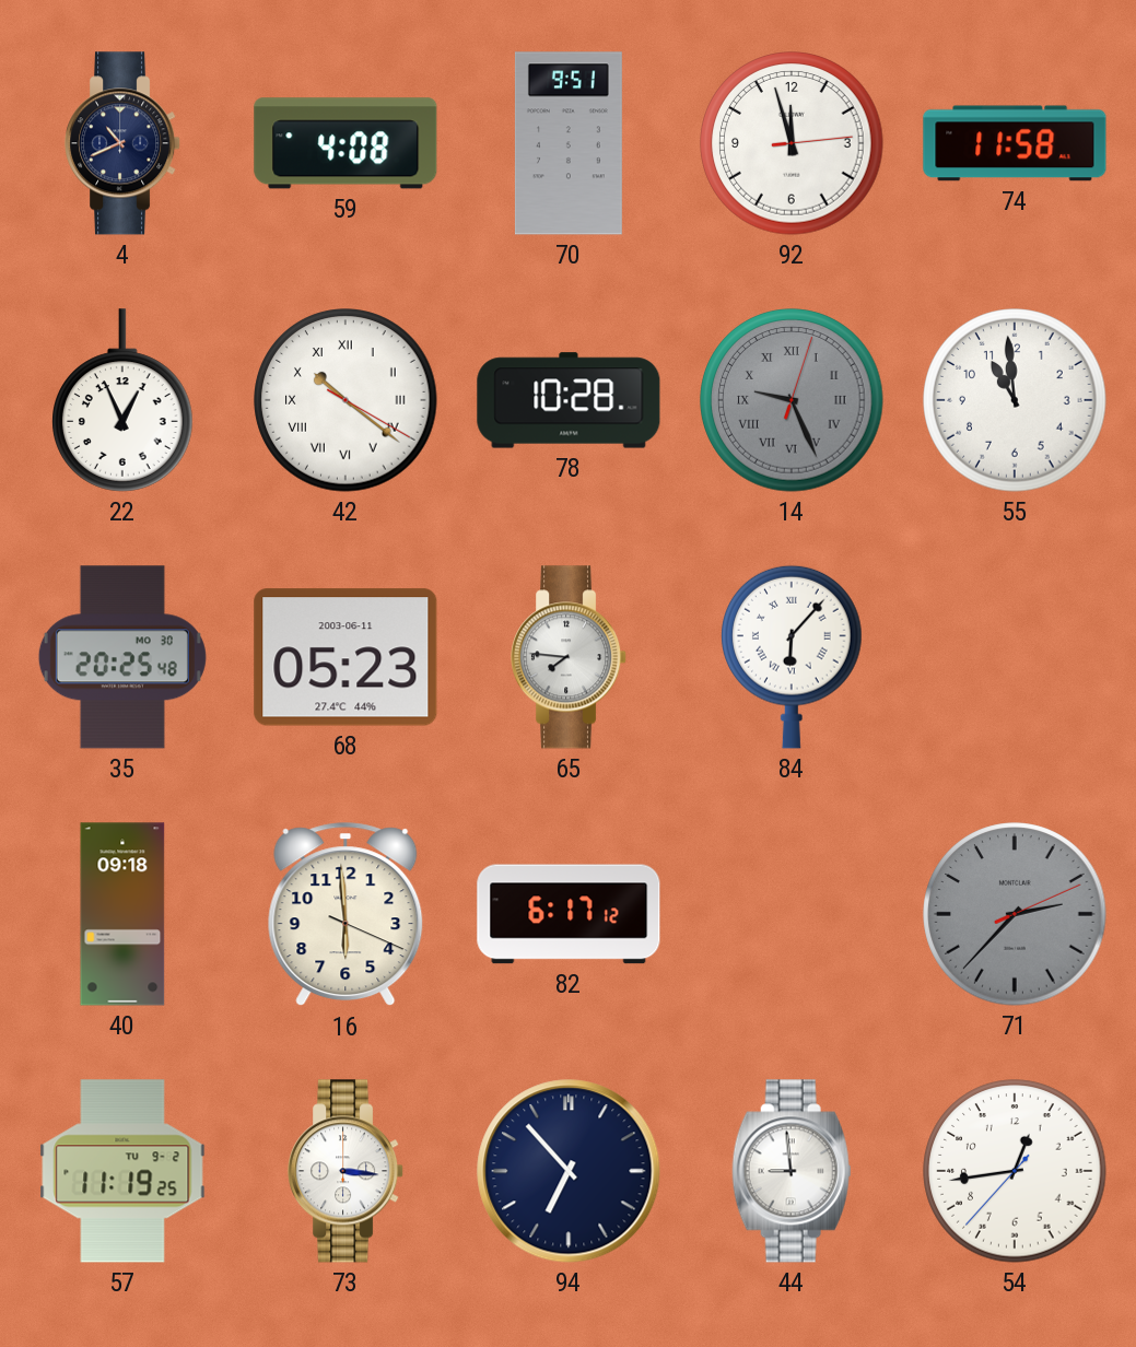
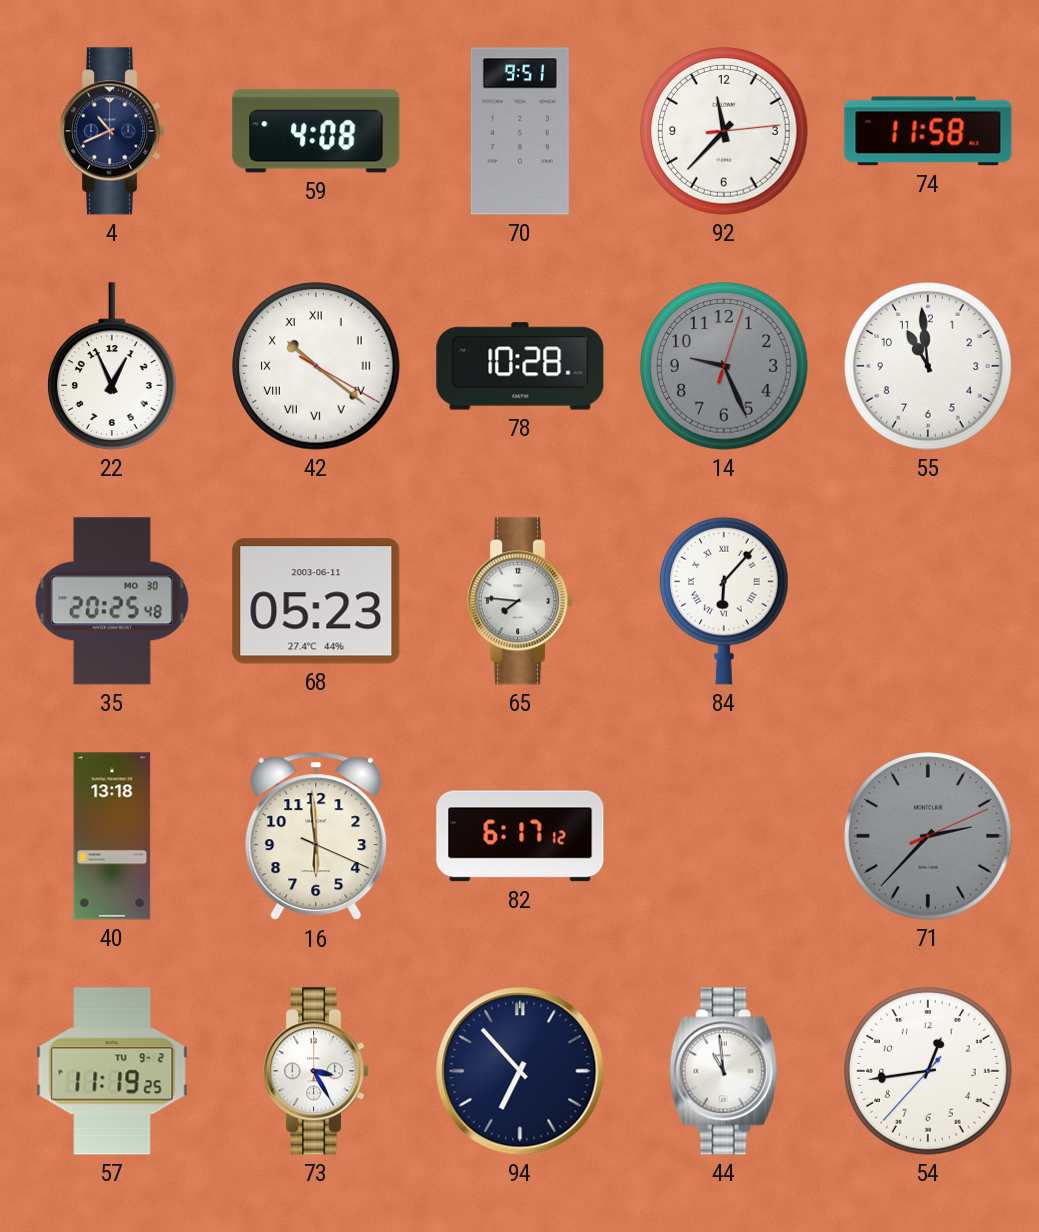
92: 11:57 -> 11:37 (724, 131)
14 numerals: Roman -> Arabic (724, 366)
40: 09:18 -> 13:18 (112, 836)
73: 3:16 -> 3:25 (317, 1071)
44: 8:59 -> 10:59 (724, 1071)
